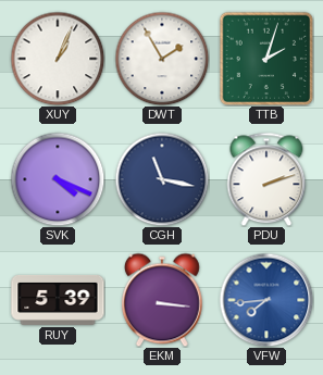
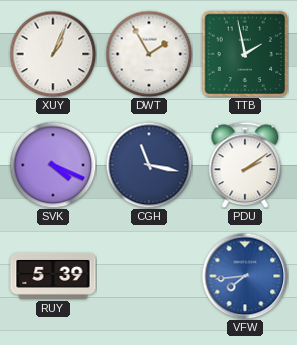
TTB: 2:03 -> 1:58 (245, 54)
PDU: 2:12 -> 2:09 (245, 165)
EKM: 3:16 -> none (163, 300)
